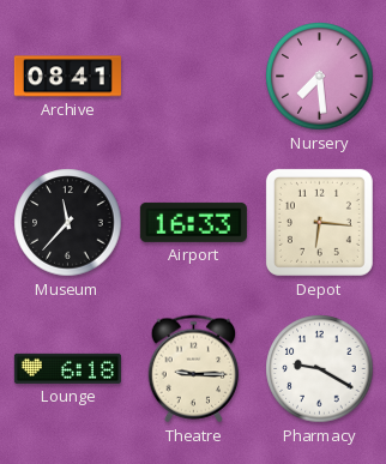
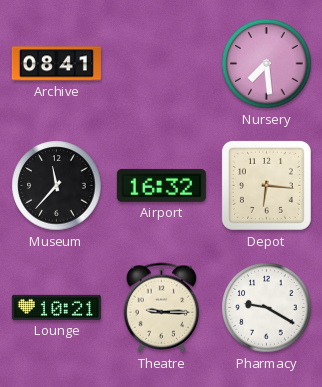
Airport: 16:33 -> 16:32 (161, 185)
Lounge: 6:18 -> 10:21 (56, 307)
